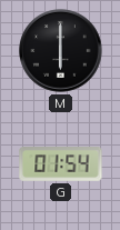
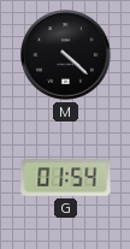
M: 6:00 -> 4:22 (66, 55)
